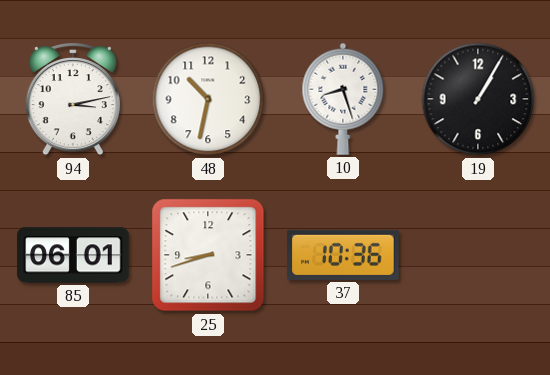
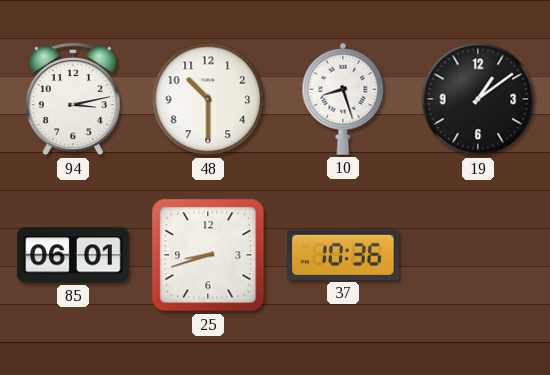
48: 10:32 -> 10:30 (208, 99)
19: 1:05 -> 1:09 (478, 99)
